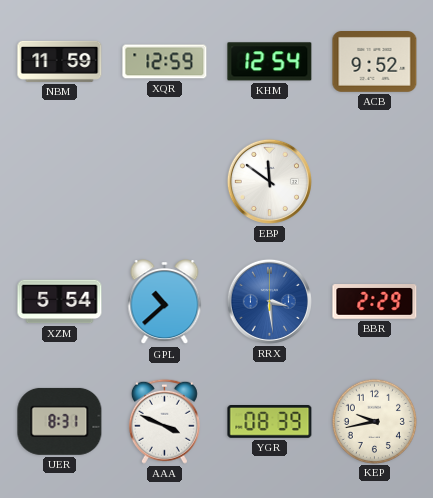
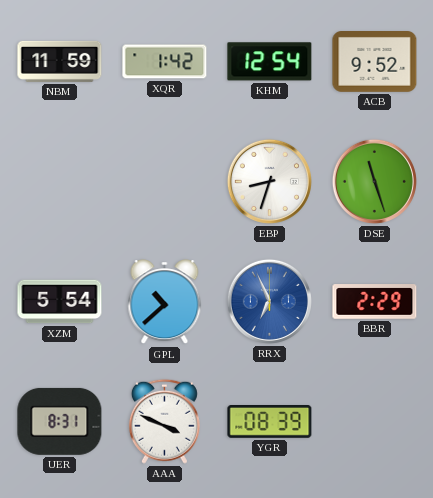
XQR: 12:59 -> 1:42 (165, 62)
EBP: 11:51 -> 8:33 (269, 181)
DSE: none -> 11:27 (374, 181)
RRX: 3:29 -> 6:56 (269, 301)
KEP: 9:43 -> none (374, 421)
